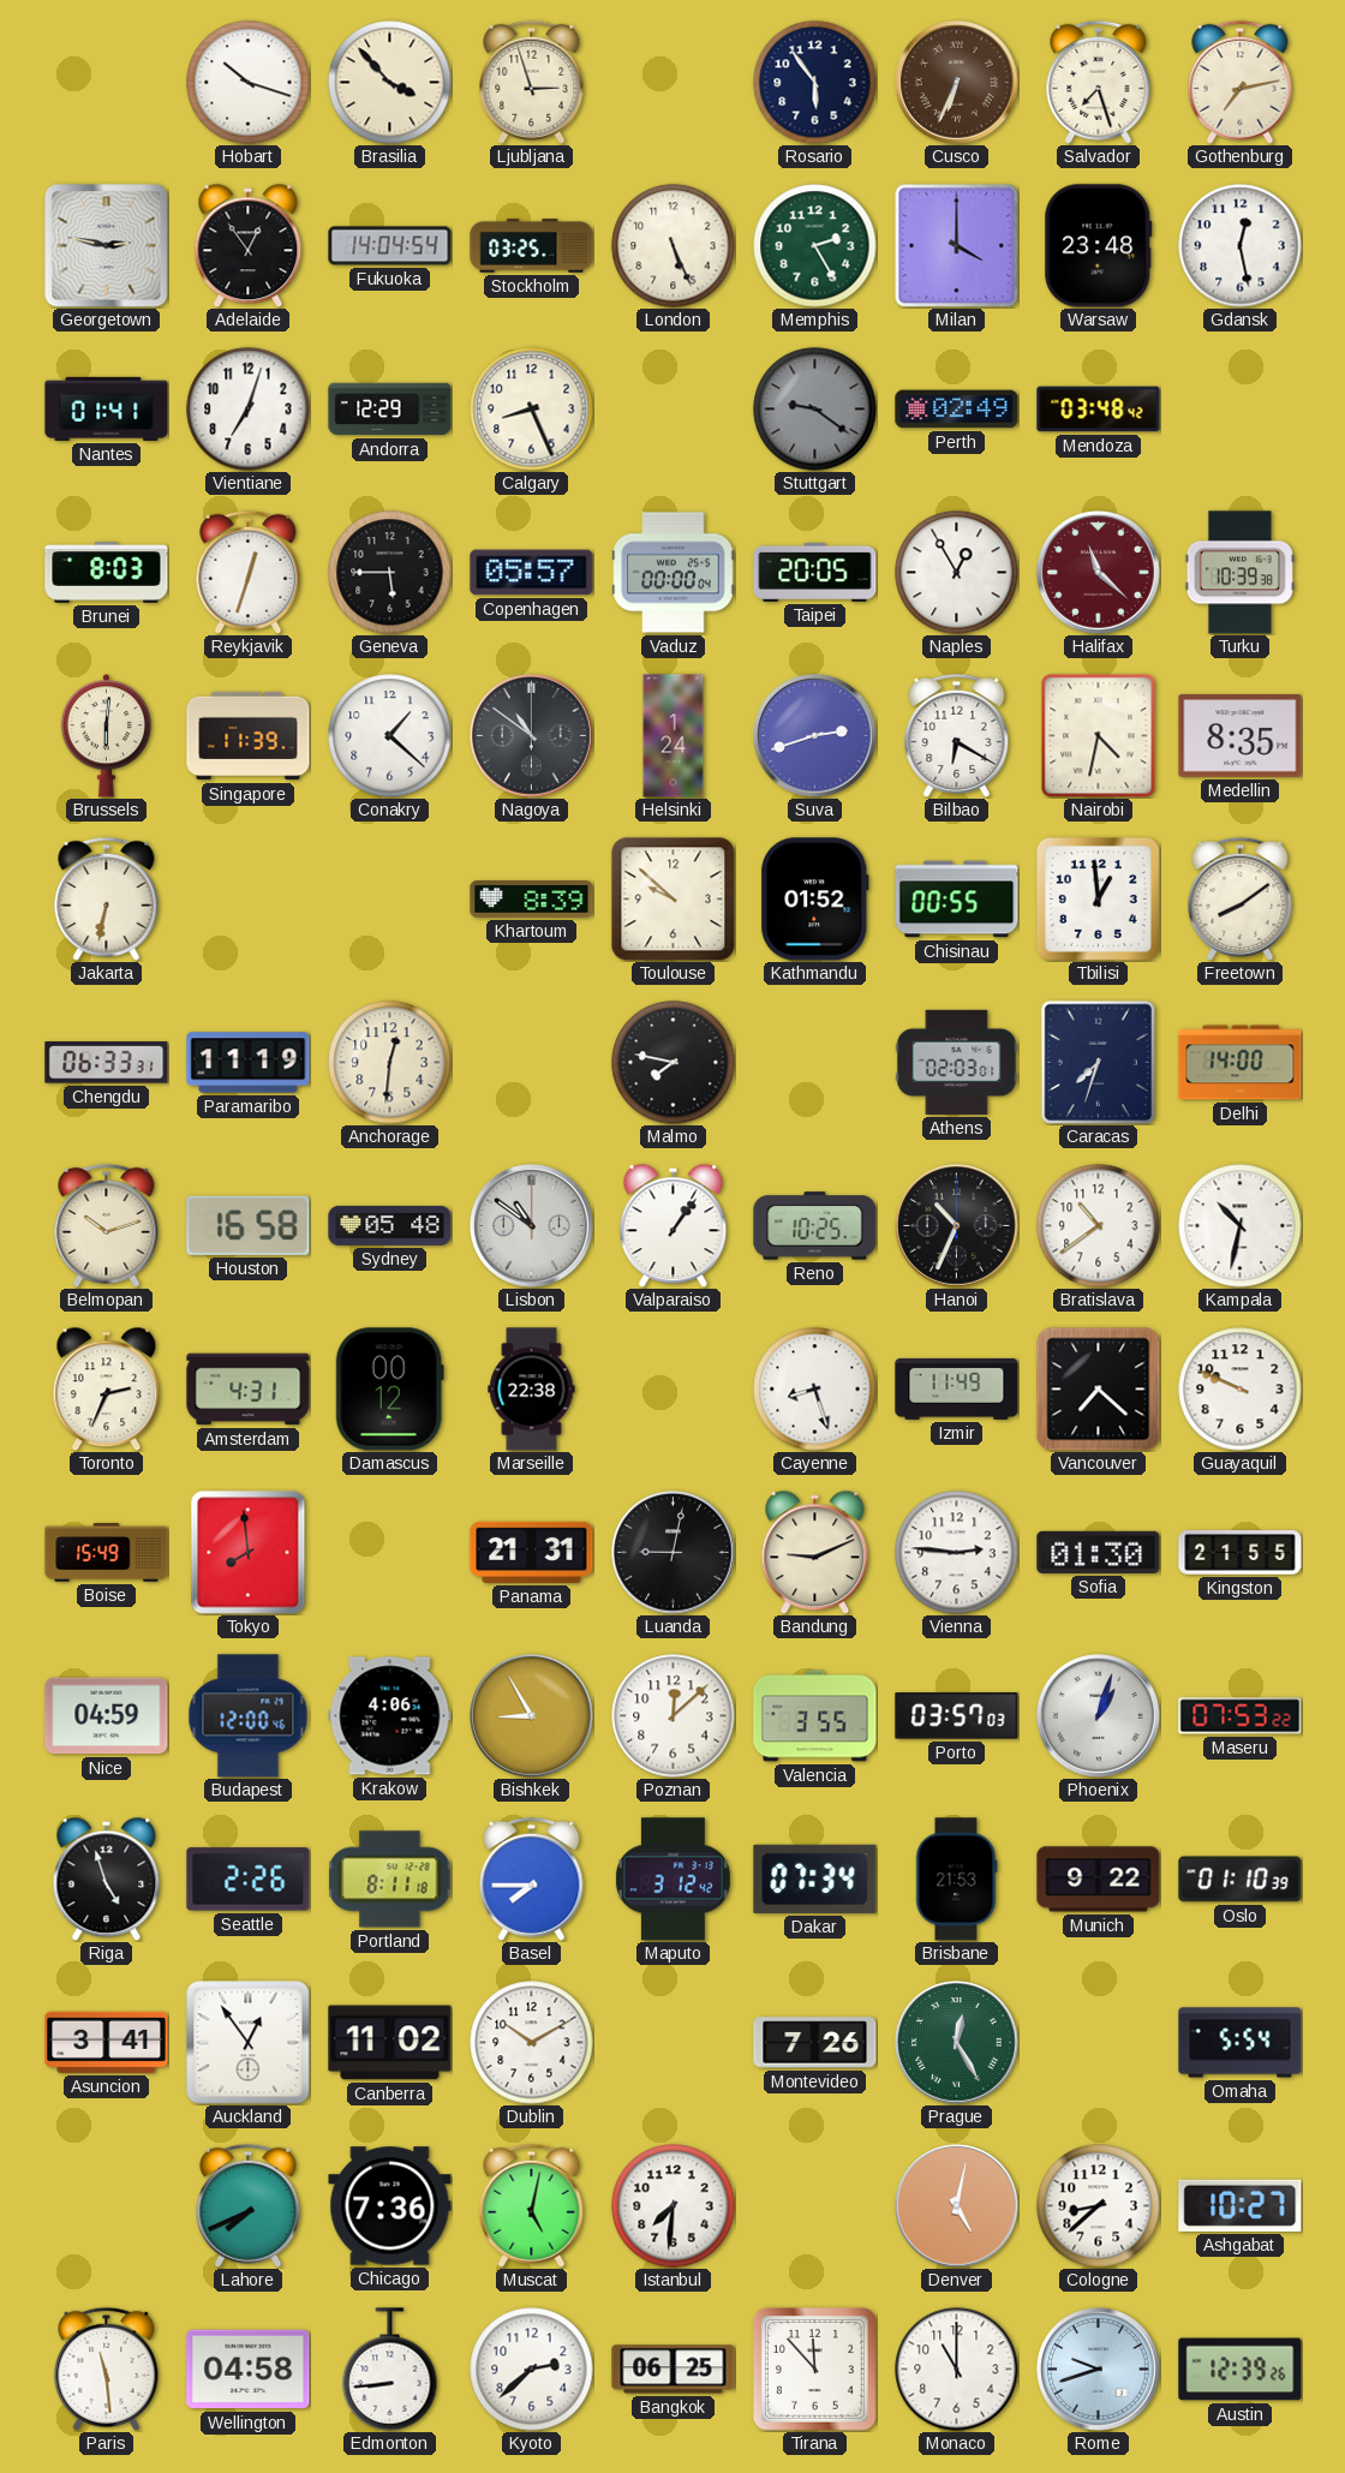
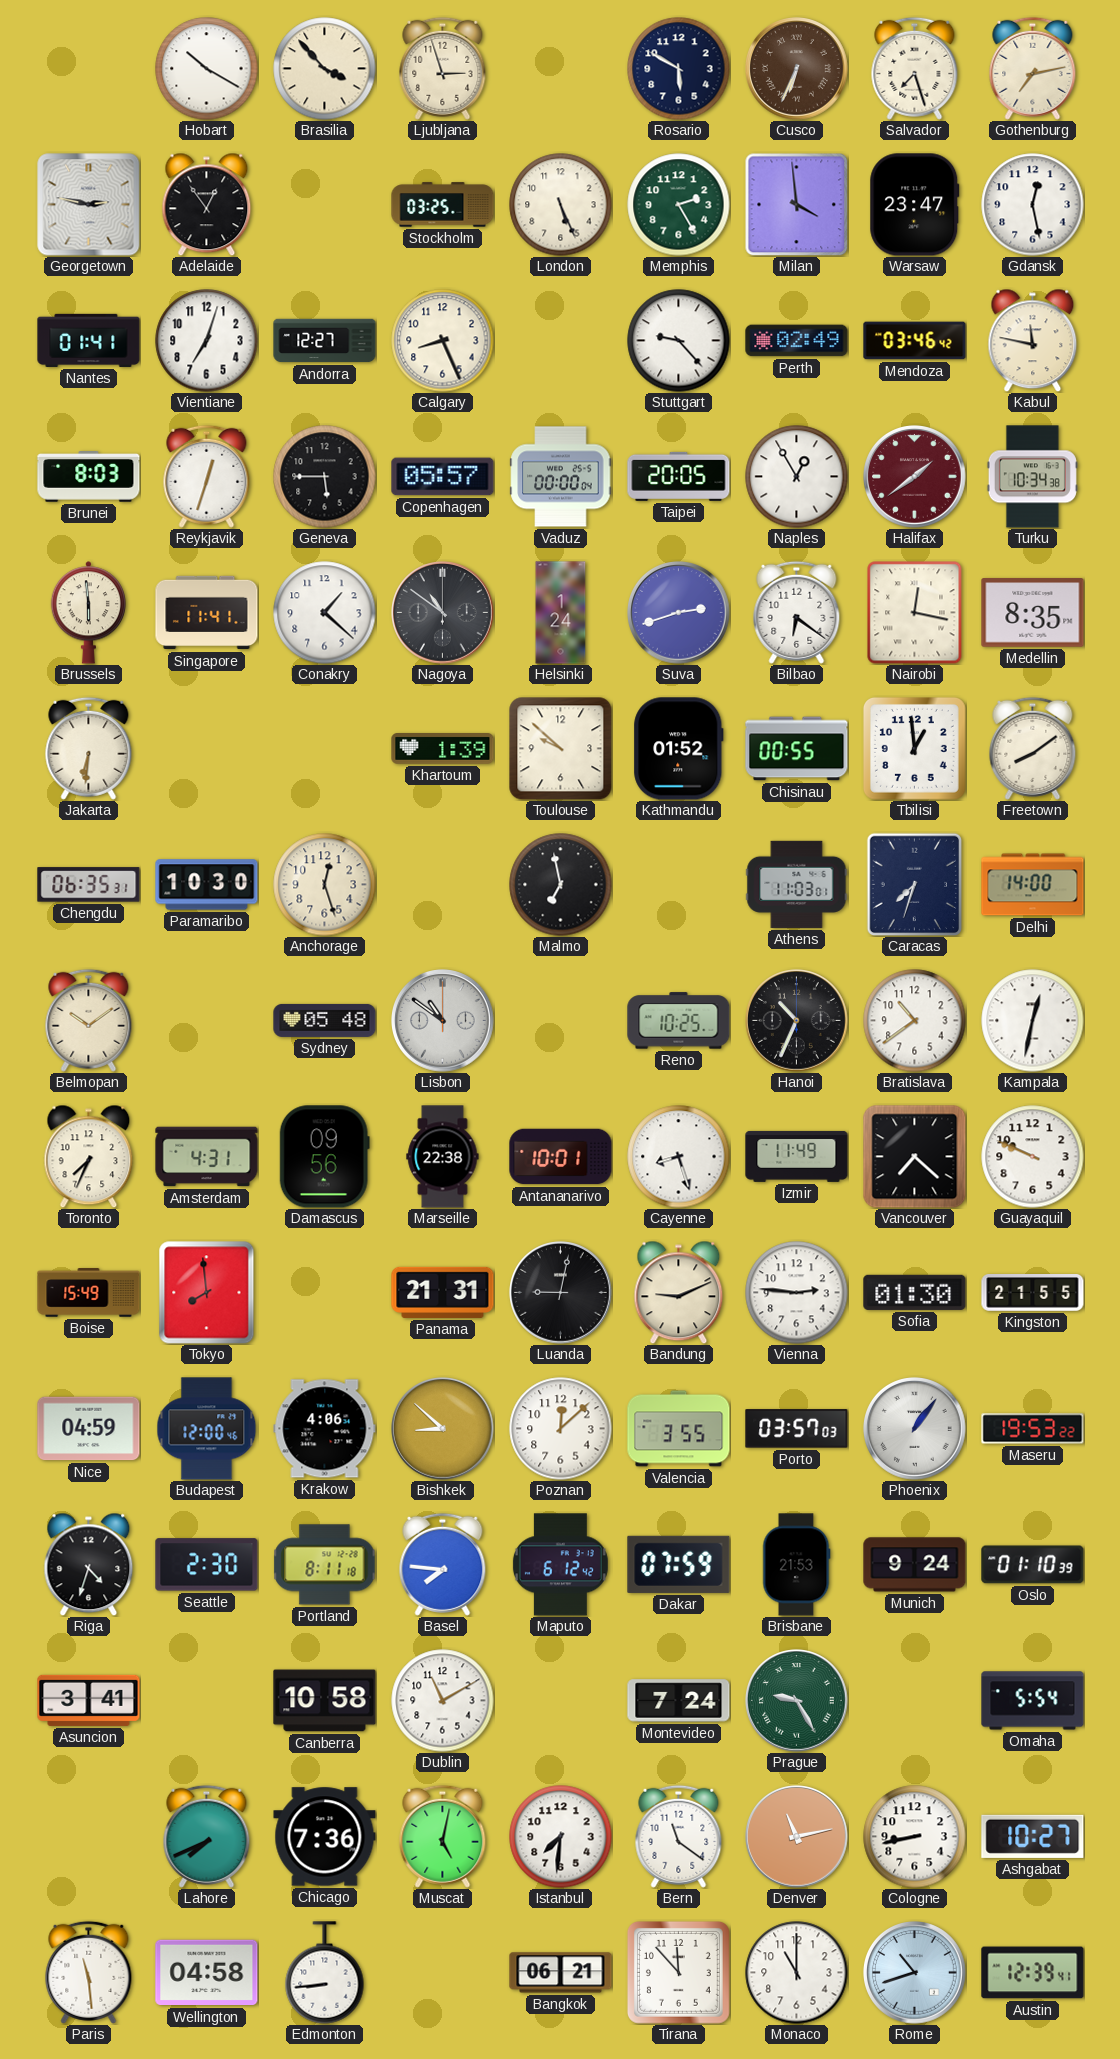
Hobart: 10:18 -> 10:20 (207, 69)
Rosario: 5:54 -> 5:50 (679, 69)
Fukuoka: 14:04 -> none (390, 246)
Milan: 4:00 -> 3:59 (796, 204)
Warsaw: 23:48 -> 23:47 (915, 205)
Andorra: 12:29 -> 12:27 (325, 341)
Stuttgart: 9:21 -> 9:23 (679, 341)
Stuttgart dial: grey -> white (679, 341)
Mendoza: 03:48 -> 03:46 (915, 341)
Kabul: none -> 11:47 (1033, 340)
Halifax: 11:22 -> 1:39 (915, 477)
Turku: 10:39 -> 10:34 (1032, 477)
Brussels: 6:01 -> 5:59 (89, 613)
Singapore: 11:39 -> 11:41 (207, 613)
Bilbao: 6:20 -> 6:21 (797, 612)
Nairobi: 4:32 -> 12:17 (915, 613)
Jakarta: 6:32 -> 6:31 (89, 748)
Khartoum: 8:39 -> 1:39 (443, 749)
Chengdu: 06:33 -> 06:35 (89, 885)
Paramaribo: 11:19 -> 10:30 (207, 885)
Anchorage: 12:31 -> 12:27 (325, 885)
Malmo: 7:47 -> 6:58 (561, 885)
Athens: 02:03 -> 11:03 (797, 884)
Belmopan: 10:12 -> 10:09 (89, 1020)
Houston: 16:58 -> none (249, 1225)
Valparaiso: 1:06 -> none (674, 1225)
Kampala: 10:32 -> 12:32 (1033, 1021)
Toronto: 2:34 -> 7:34 (89, 1156)
Damascus: 00:12 -> 09:56 (324, 1157)
Antananarivo: none -> 10:01 (561, 1157)
Bishkek: 8:55 -> 8:52 (443, 1429)
Phoenix: 1:03 -> 1:06 (915, 1429)
Maseru: 07:53 -> 19:53 (1033, 1429)
Riga: 4:57 -> 4:33 (89, 1564)
Seattle: 2:26 -> 2:30 (207, 1565)
Basel: 7:45 -> 7:46 (443, 1564)
Maputo: 3:12 -> 6:12 (560, 1565)
Dakar: 07:34 -> 07:59 (679, 1564)
Munich: 9:22 -> 9:24 (915, 1565)
Auckland: 12:54 -> none (249, 2043)
Canberra: 11:02 -> 10:58 (325, 1701)
Dublin: 10:10 -> 11:10 (443, 1701)
Montevideo: 7:26 -> 7:24 (679, 1701)
Prague: 12:25 -> 9:25 (797, 1701)
Bern: none -> 11:21 (679, 1836)
Denver: 5:02 -> 11:13 (797, 1837)
Cologne: 8:38 -> 8:43 (915, 1837)
Kyoto: 2:38 -> none (532, 2370)
Bangkok: 06:25 -> 06:21 (561, 1973)
Rome: 9:42 -> 10:42 (915, 1973)
Austin: 12:39:26 -> 12:39:41 (1033, 1973)
